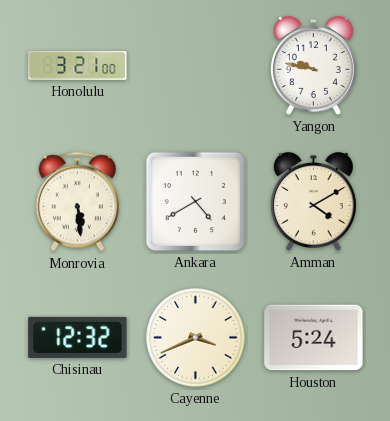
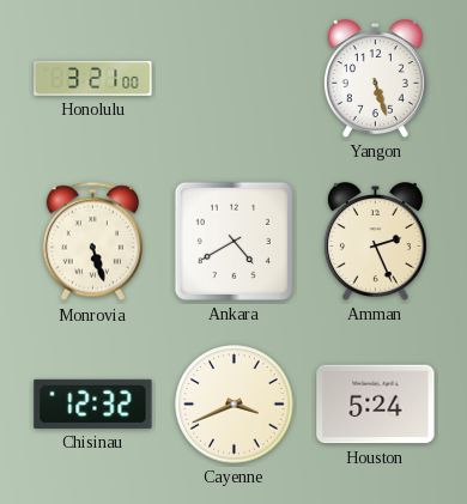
Yangon: 9:47 -> 5:27 (375, 79)
Monrovia: 5:29 -> 5:27 (92, 242)
Amman: 4:10 -> 2:26 (375, 242)
